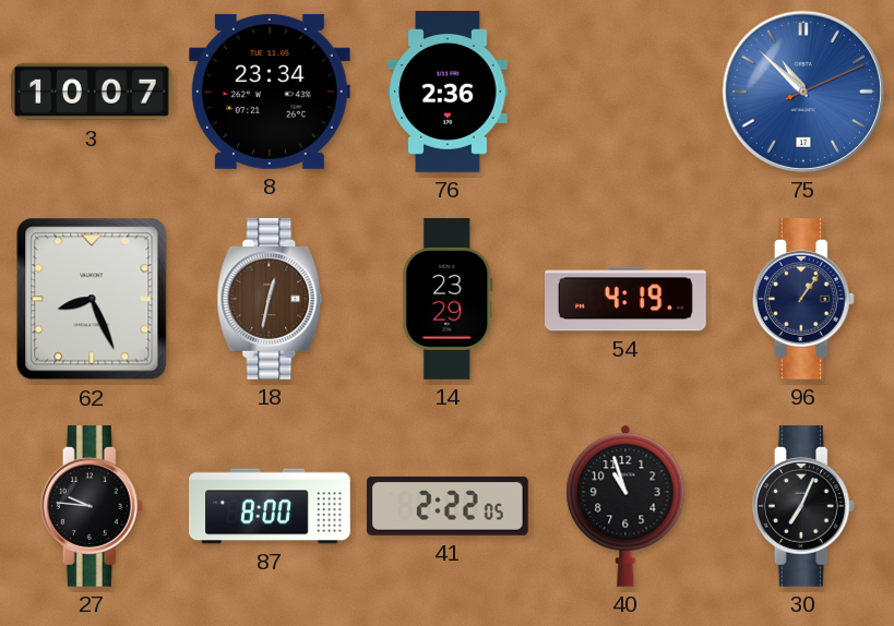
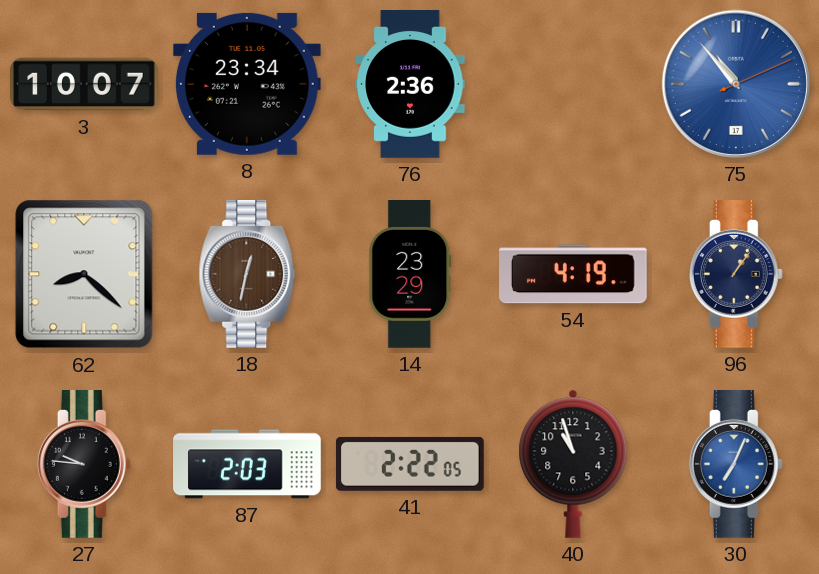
75: 10:52 -> 10:53 (736, 84)
62: 8:26 -> 8:22 (84, 274)
87: 8:00 -> 2:03 (247, 464)
30 dial: black -> blue (736, 465)
